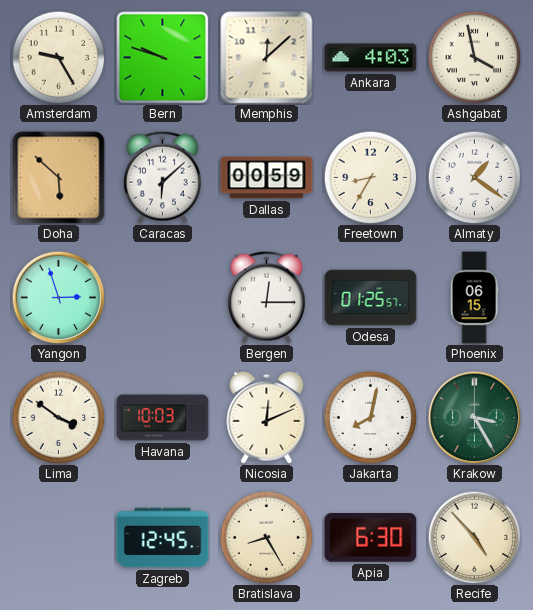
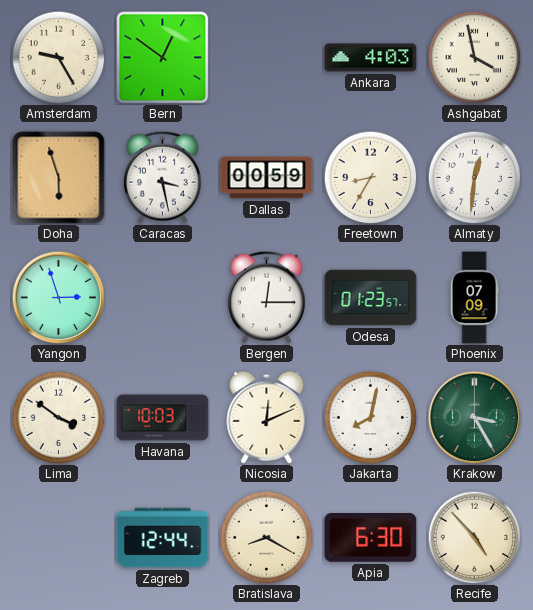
Bern: 9:48 -> 12:51 (162, 57)
Memphis: 12:08 -> none (267, 58)
Doha: 5:52 -> 5:57 (59, 178)
Caracas: 6:08 -> 3:28 (162, 177)
Almaty: 1:21 -> 12:31 (474, 177)
Odesa: 01:25 -> 01:23 (371, 298)
Phoenix: 06:15 -> 07:09 (474, 298)
Zagreb: 12:45 -> 12:44 (163, 538)
Bratislava: 8:25 -> 8:20 (266, 537)
